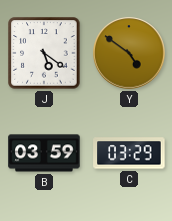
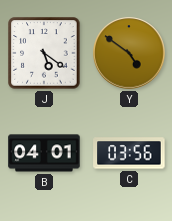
B: 03:59 -> 04:01 (44, 153)
C: 03:29 -> 03:56 (129, 153)
